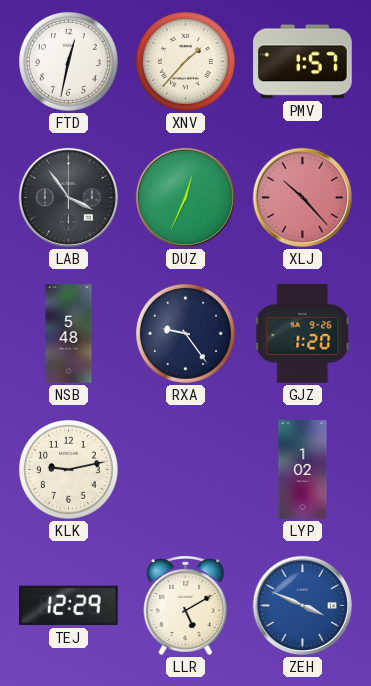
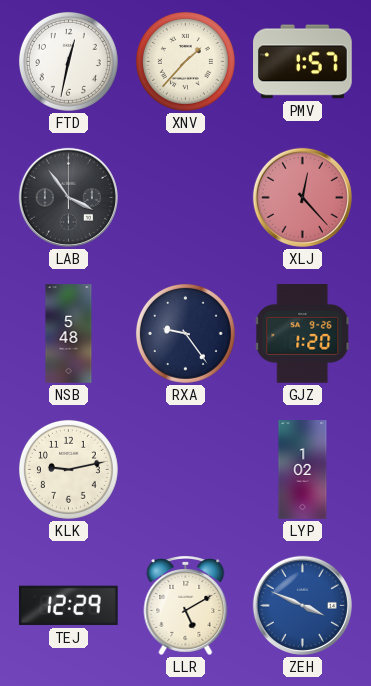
DUZ: 12:34 -> none (185, 197)
XLJ: 10:23 -> 12:23 (302, 197)
